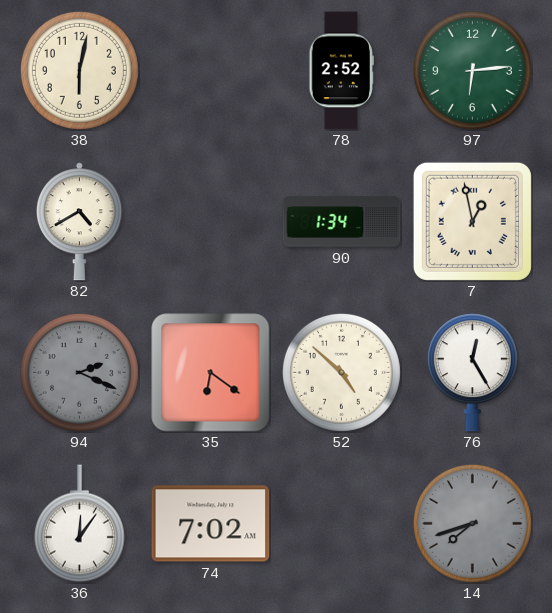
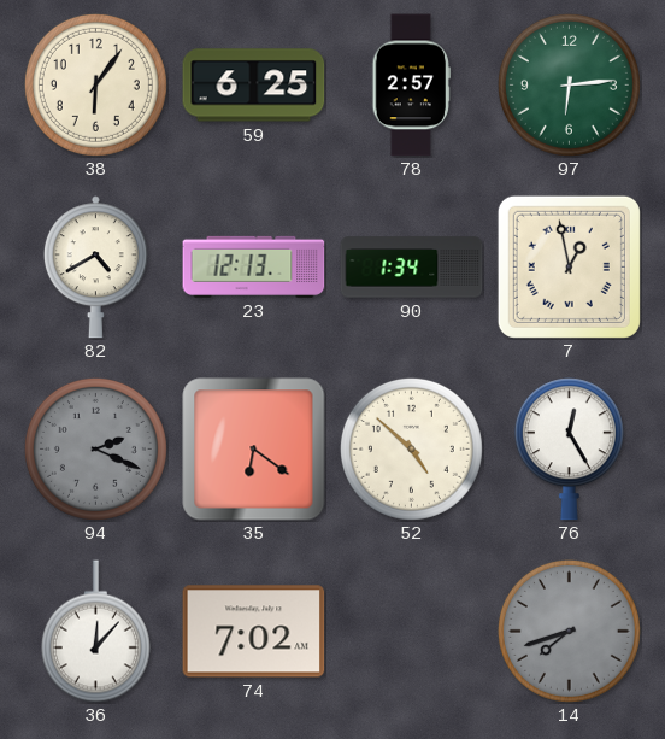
38: 6:02 -> 6:06 (95, 84)
59: none -> 6:25 (254, 86)
78: 2:52 -> 2:57 (411, 86)
23: none -> 12:13 (254, 266)
36: 12:06 -> 12:07 (95, 632)
